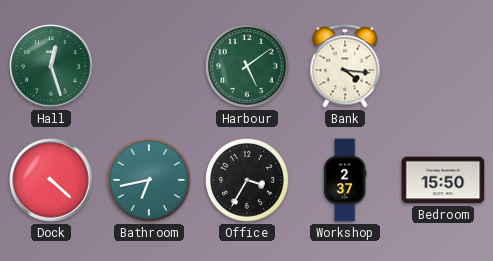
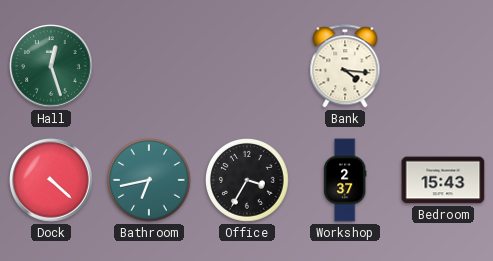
Harbour: 5:09 -> none (248, 67)
Bedroom: 15:50 -> 15:43 (443, 180)
